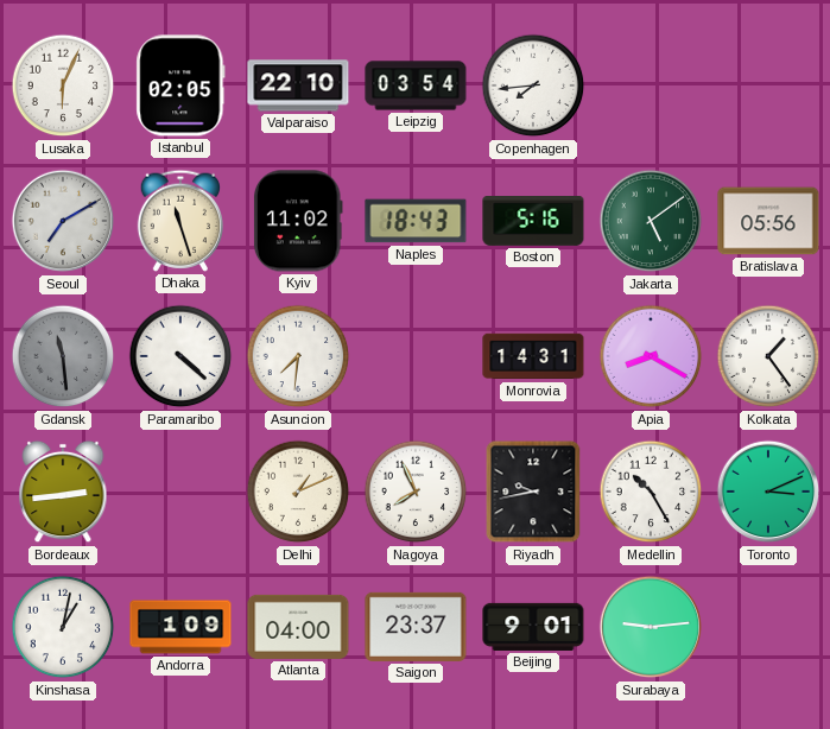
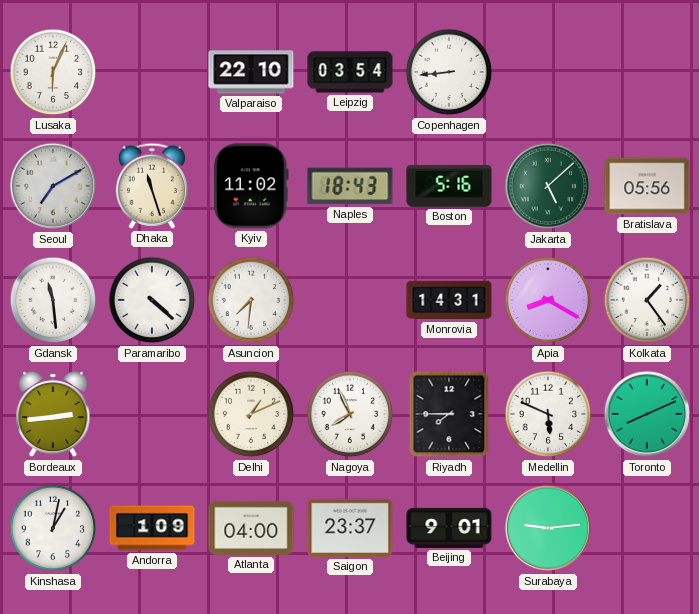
Istanbul: 02:05 -> none (180, 85)
Copenhagen: 7:44 -> 8:44 (449, 72)
Jakarta: 5:09 -> 5:08 (548, 186)
Gdansk dial: grey -> white (53, 300)
Riyadh: 9:43 -> 7:45 (449, 414)
Medellin: 10:25 -> 5:49 (548, 414)
Toronto: 3:11 -> 8:11 (647, 414)
